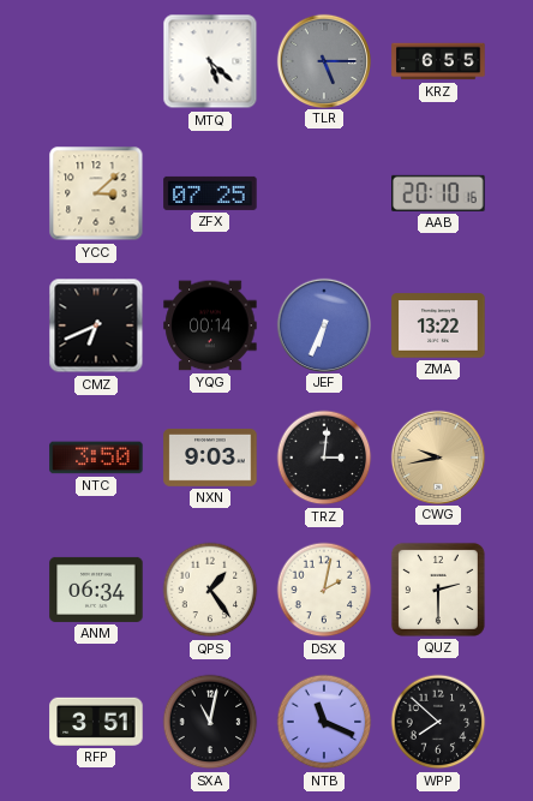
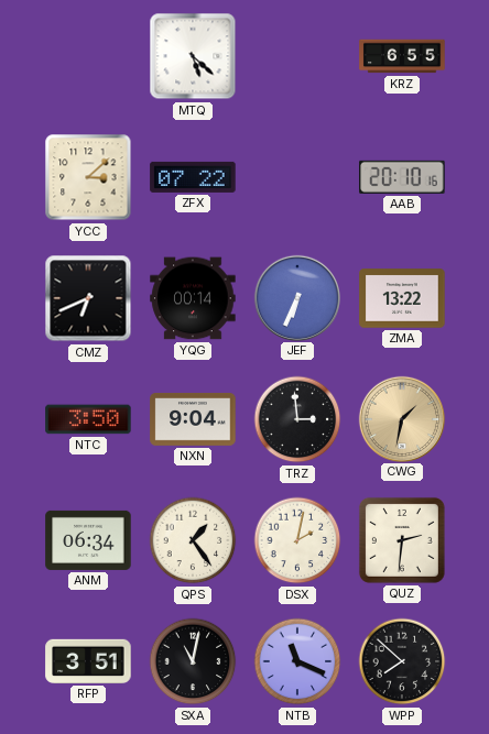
TLR: 5:15 -> none (323, 60)
ZFX: 07:25 -> 07:22 (193, 177)
NXN: 9:03 -> 9:04 (193, 420)
TRZ: 3:01 -> 2:59 (297, 419)
CWG: 9:43 -> 1:32 (401, 418)
QUZ: 2:30 -> 2:31 (402, 540)
